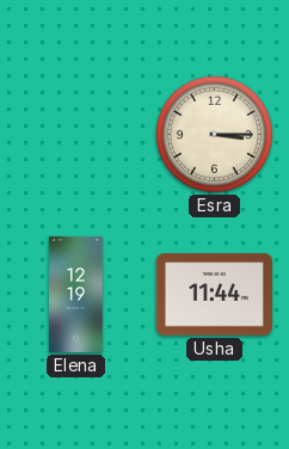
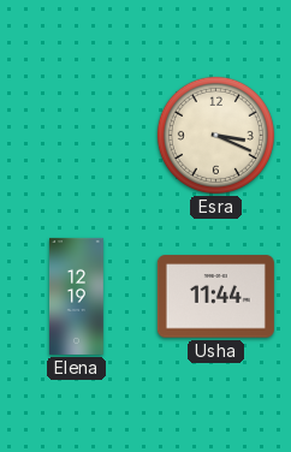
Esra: 3:15 -> 3:19 (215, 135)
